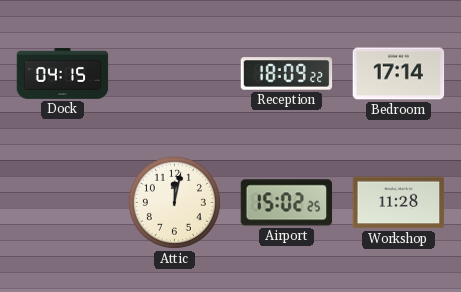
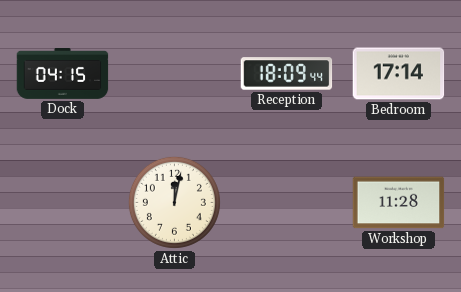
Reception: 18:09:22 -> 18:09:44 (287, 74)
Airport: 15:02 -> none (287, 203)
